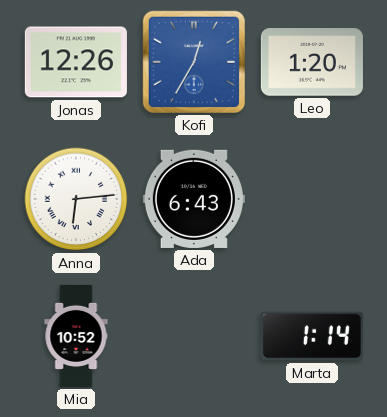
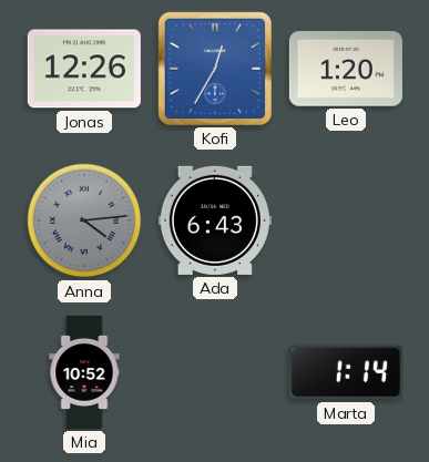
Anna: 6:14 -> 4:14 (84, 220)
Anna dial: white -> grey (84, 220)
